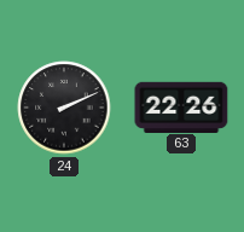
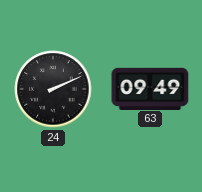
63: 22:26 -> 09:49 (150, 88)
